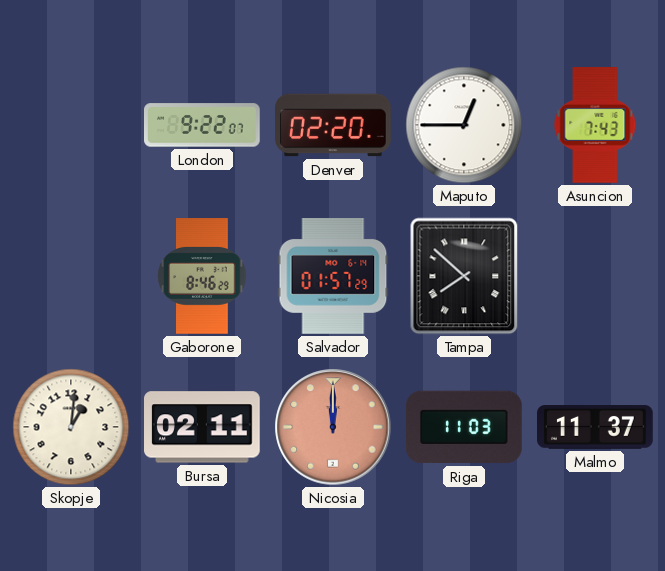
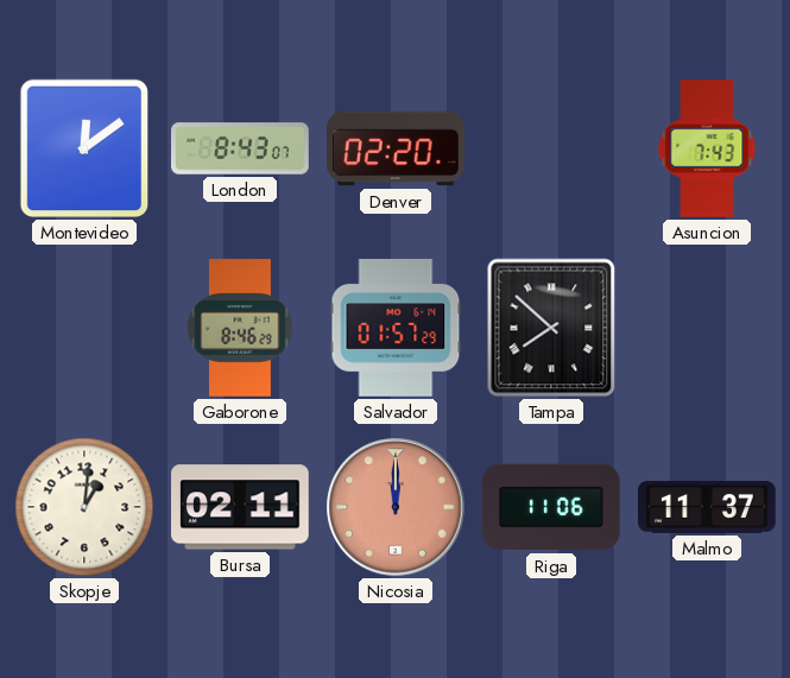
Montevideo: none -> 12:09 (84, 148)
London: 9:22 -> 8:43 (240, 148)
Maputo: 12:45 -> none (464, 125)
Riga: 11:03 -> 11:06 (552, 507)
